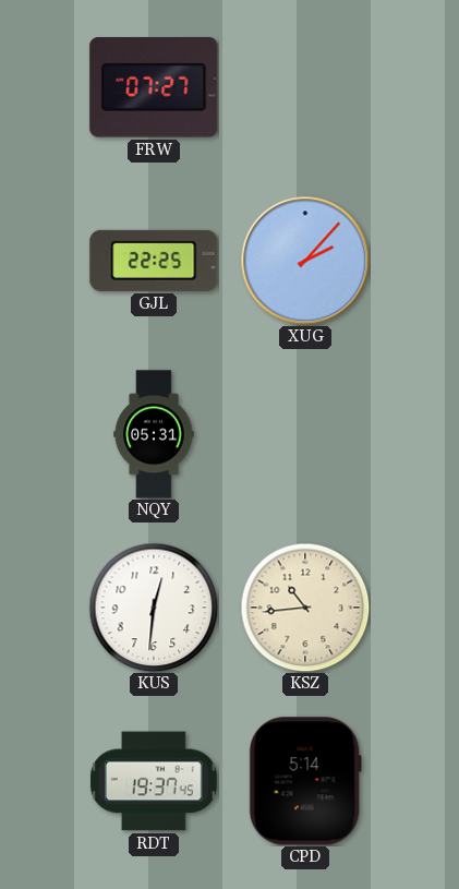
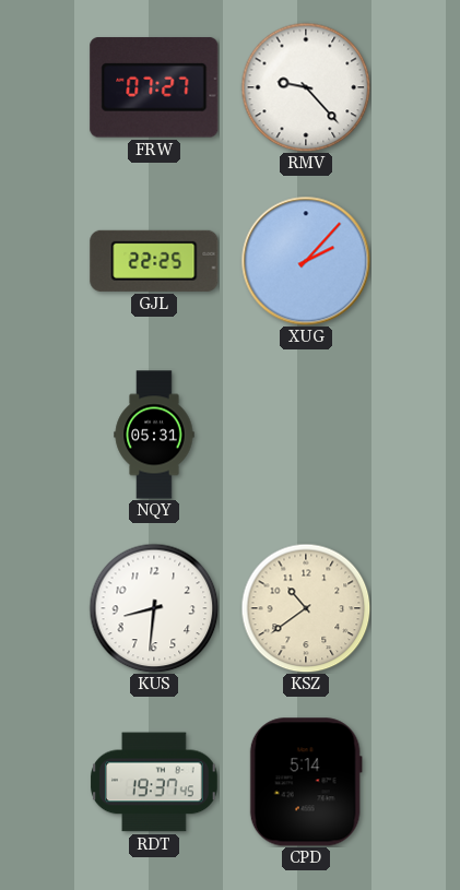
RMV: none -> 9:23 (306, 87)
KUS: 12:31 -> 8:31 (154, 608)
KSZ: 10:44 -> 10:39 (306, 608)
